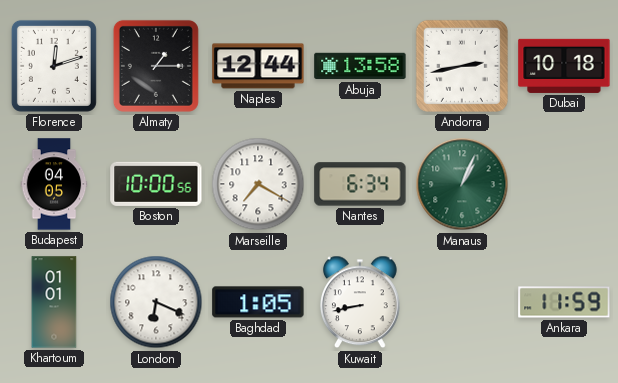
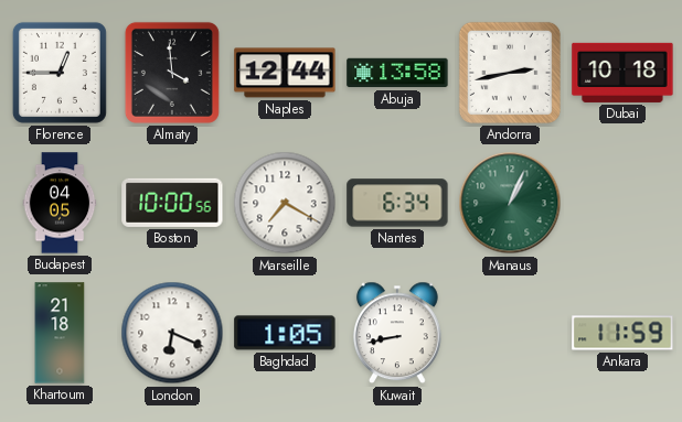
Florence: 12:12 -> 12:45 (60, 73)
Almaty: 1:15 -> 3:59 (172, 73)
Khartoum: 01:01 -> 21:18 (60, 333)
